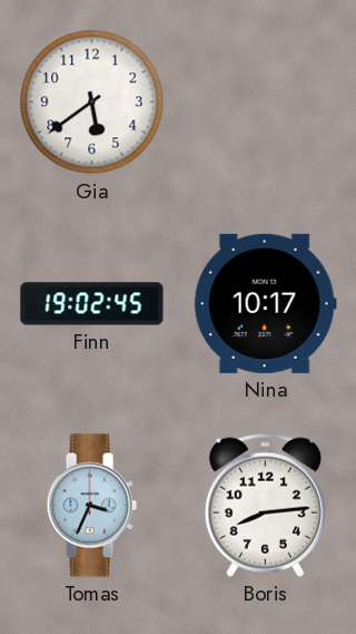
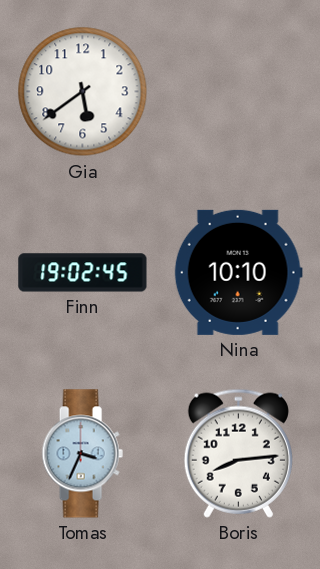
Nina: 10:17 -> 10:10 (238, 272)
